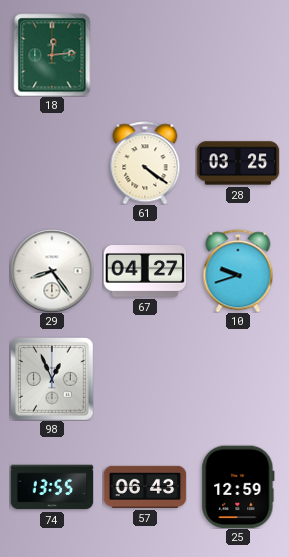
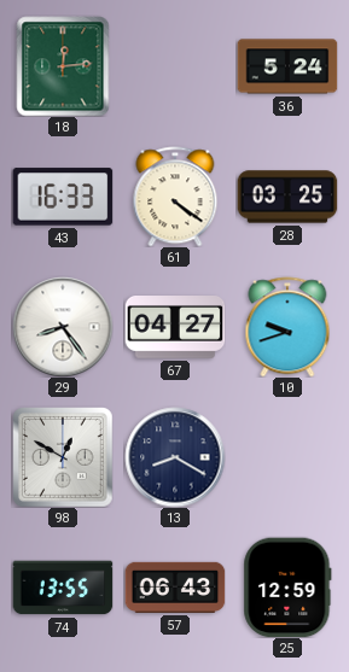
36: none -> 5:24 (287, 66)
43: none -> 16:33 (63, 197)
98: 12:56 -> 12:50 (63, 457)
13: none -> 8:20 (175, 457)
